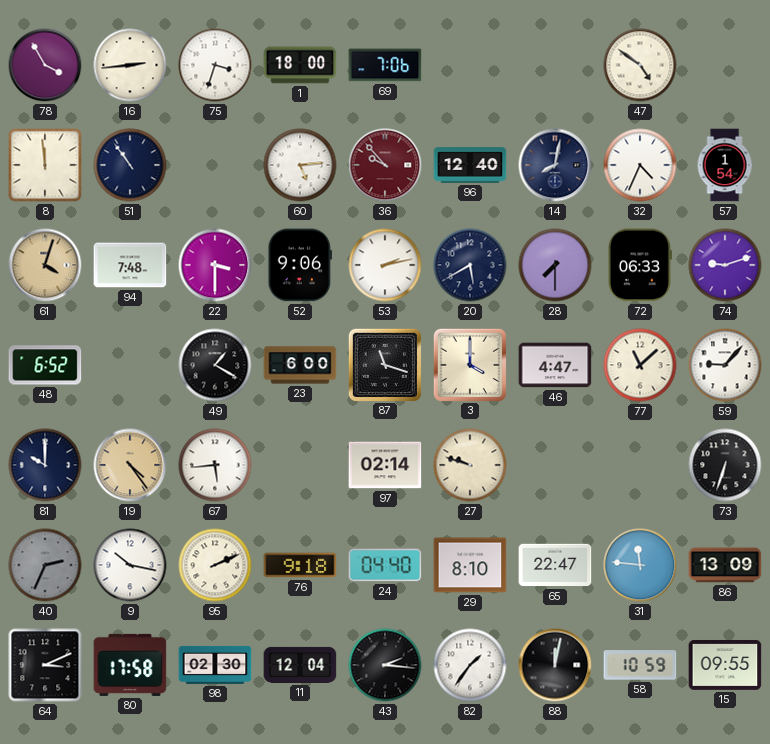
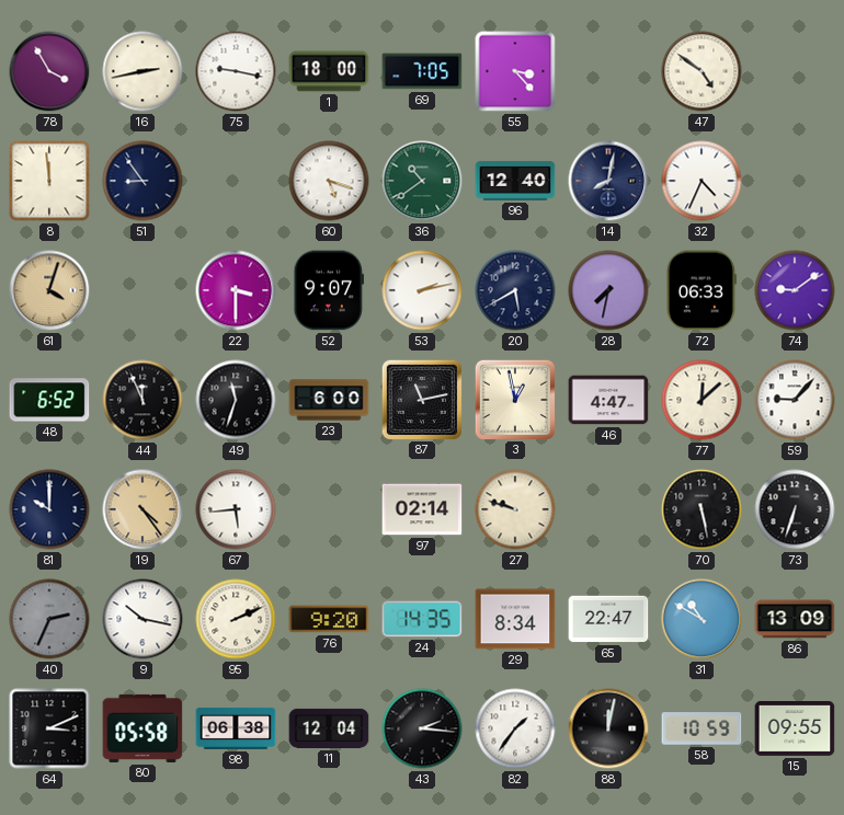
16: 2:44 -> 2:43 (142, 71)
75: 3:33 -> 9:17 (236, 71)
69: 7:06 -> 7:05 (422, 71)
55: none -> 3:23 (515, 71)
51: 10:54 -> 8:54 (142, 181)
60: 5:14 -> 5:18 (329, 181)
36: 9:53 -> 10:39 (422, 181)
36 dial: burgundy -> green (422, 181)
57: 1:54 -> none (725, 165)
94: 7:48 -> none (130, 265)
52: 9:06 -> 9:07 (328, 290)
28: 7:30 -> 7:32 (608, 290)
74: 9:12 -> 9:09 (795, 290)
44: none -> 11:56 (142, 400)
49: 1:20 -> 11:33 (236, 400)
87: 11:18 -> 11:13 (421, 399)
3: 4:00 -> 12:58 (514, 399)
77: 11:08 -> 12:08 (702, 400)
70: none -> 5:28 (702, 509)
76: 9:18 -> 9:20 (329, 619)
24: 04:40 -> 14:35 (422, 619)
29: 8:10 -> 8:34 (515, 619)
31: 11:46 -> 10:50 (702, 619)
80: 17:58 -> 05:58 (142, 728)
98: 02:30 -> 06:38 (236, 728)
